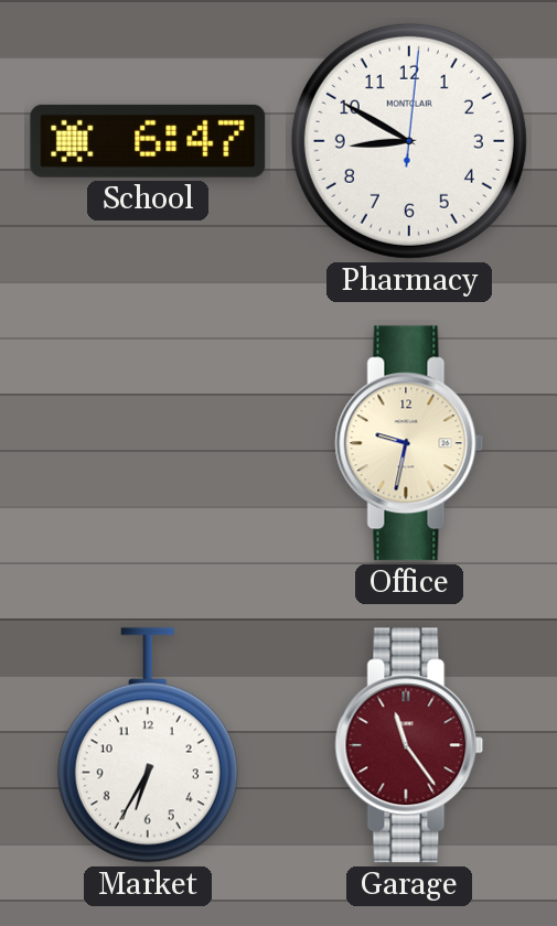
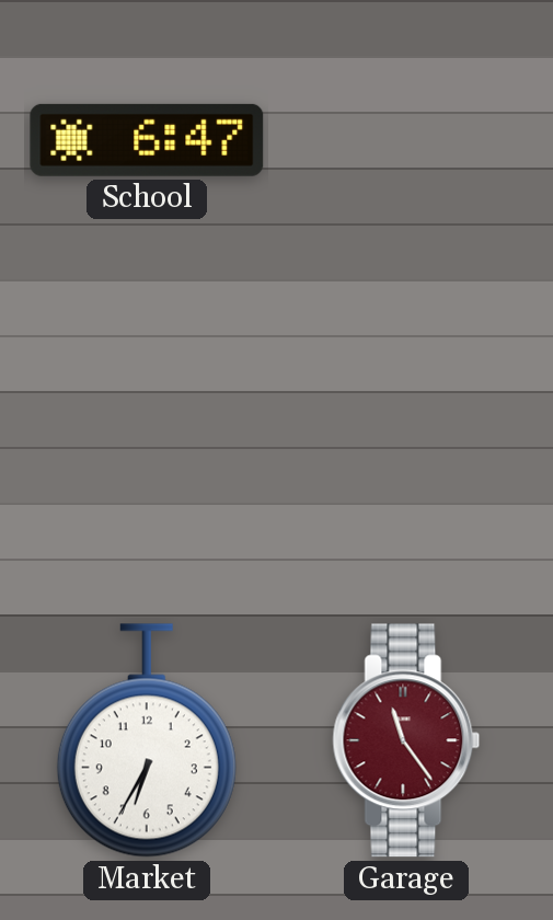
Pharmacy: 8:50 -> none (409, 141)
Office: 9:32 -> none (409, 443)
